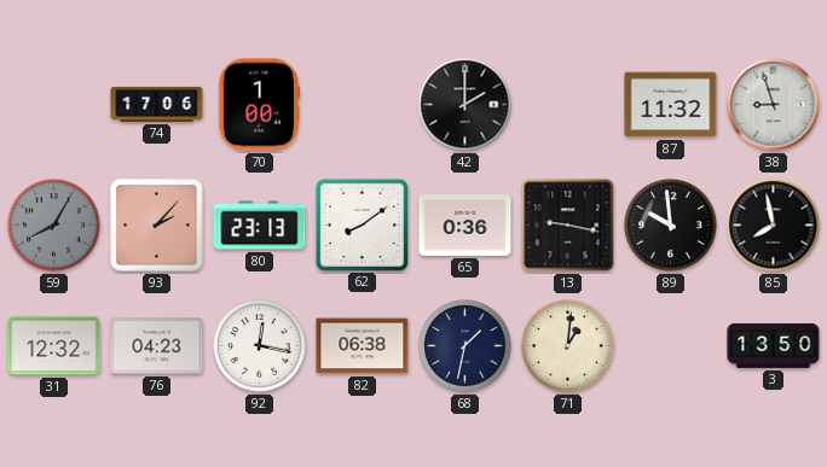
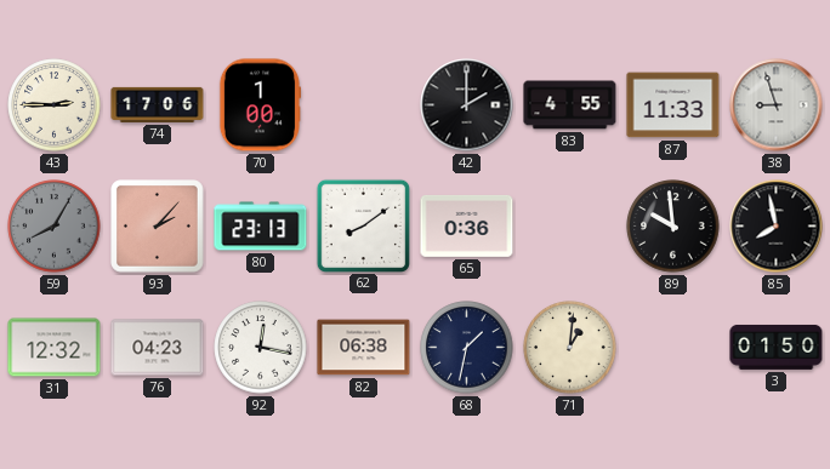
43: none -> 2:45 (55, 105)
83: none -> 4:55 (570, 105)
87: 11:32 -> 11:33 (673, 105)
13: 9:17 -> none (568, 226)
3: 13:50 -> 01:50 (777, 347)
